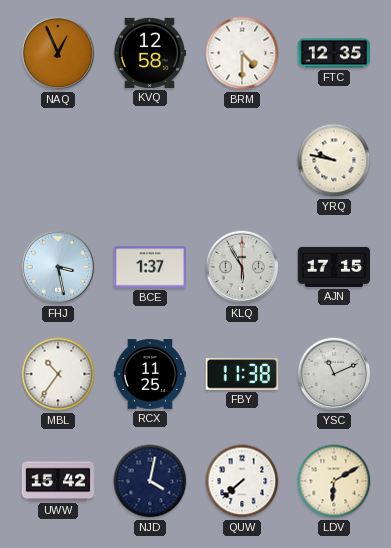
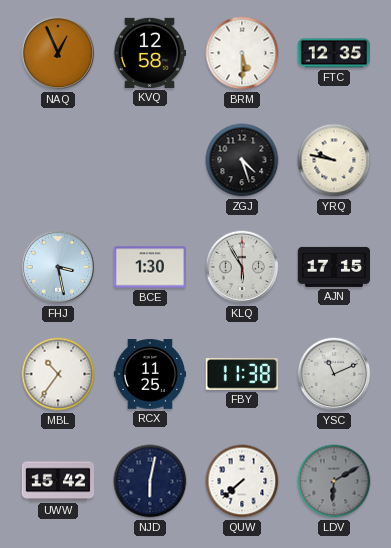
BRM: 4:30 -> 5:30 (242, 53)
ZGJ: none -> 4:27 (242, 160)
BCE: 1:37 -> 1:30 (150, 267)
NJD: 4:02 -> 6:02 (150, 481)
LDV dial: cream -> grey (334, 481)
